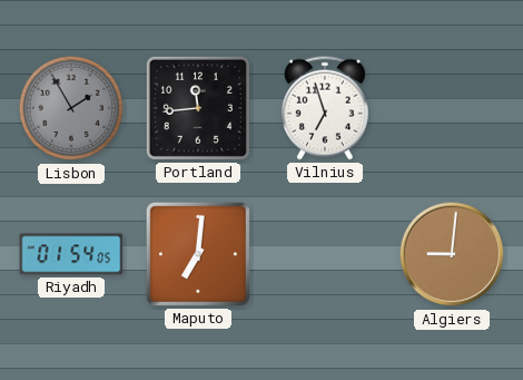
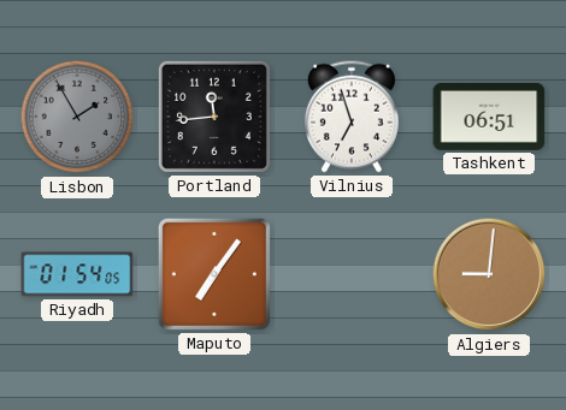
Tashkent: none -> 06:51 (489, 117)
Maputo: 7:01 -> 7:06 (214, 274)
